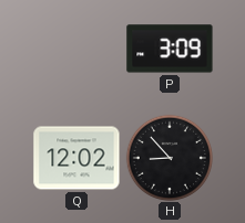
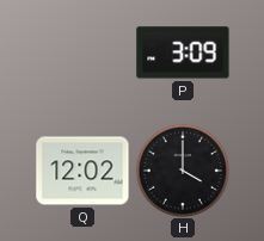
H: 8:53 -> 4:00 (182, 169)
